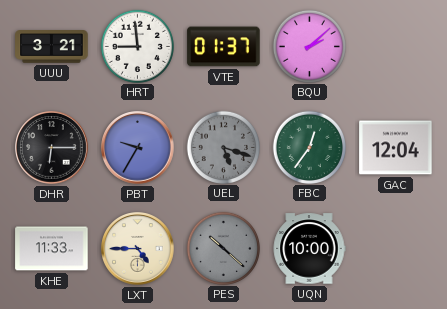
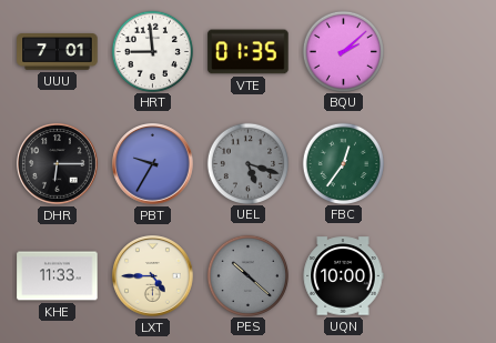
UUU: 3:21 -> 7:01 (58, 52)
VTE: 01:37 -> 01:35 (249, 52)
GAC: 12:04 -> none (396, 148)
